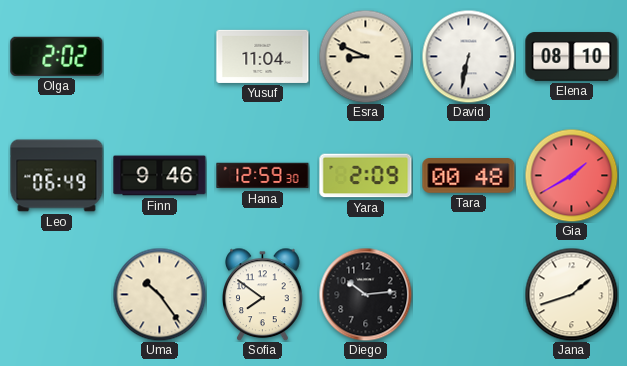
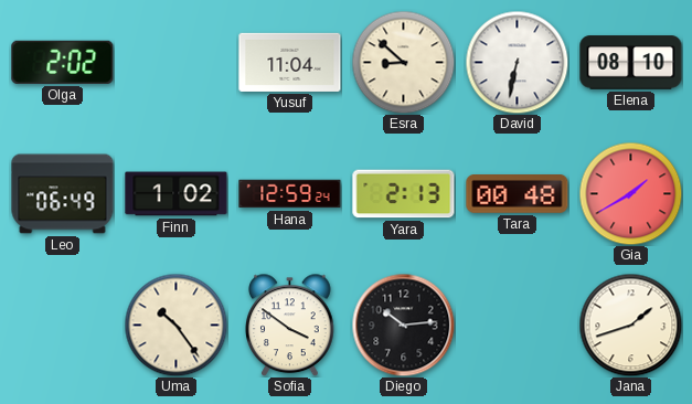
Esra: 8:49 -> 8:52 (403, 62)
Finn: 9:46 -> 1:02 (177, 194)
Hana: 12:59:30 -> 12:59:24 (290, 194)
Yara: 2:09 -> 2:13 (404, 194)
Sofia: 7:51 -> 3:51 (290, 325)
